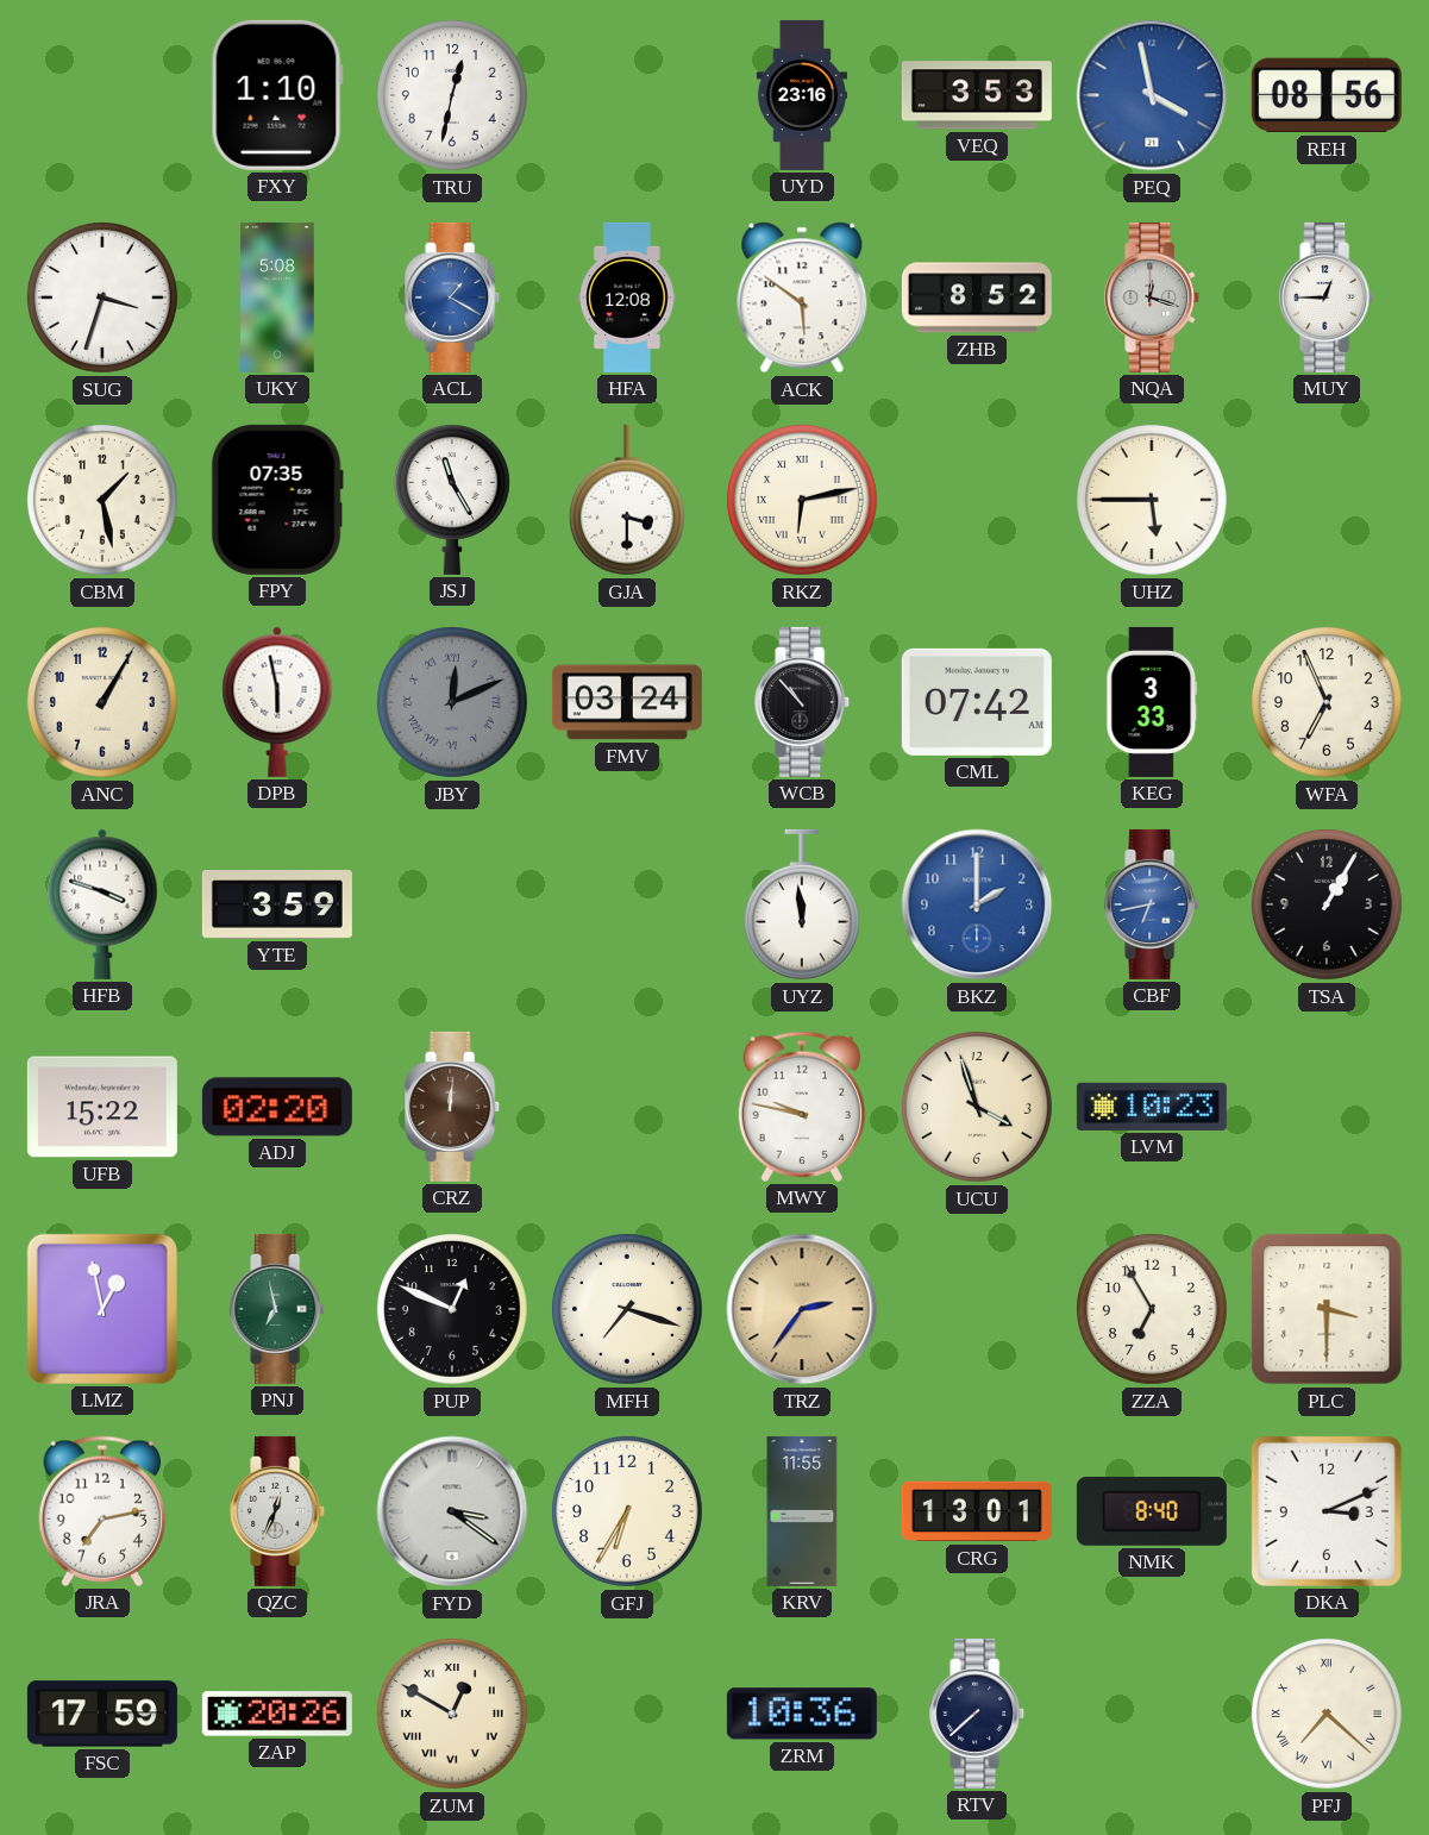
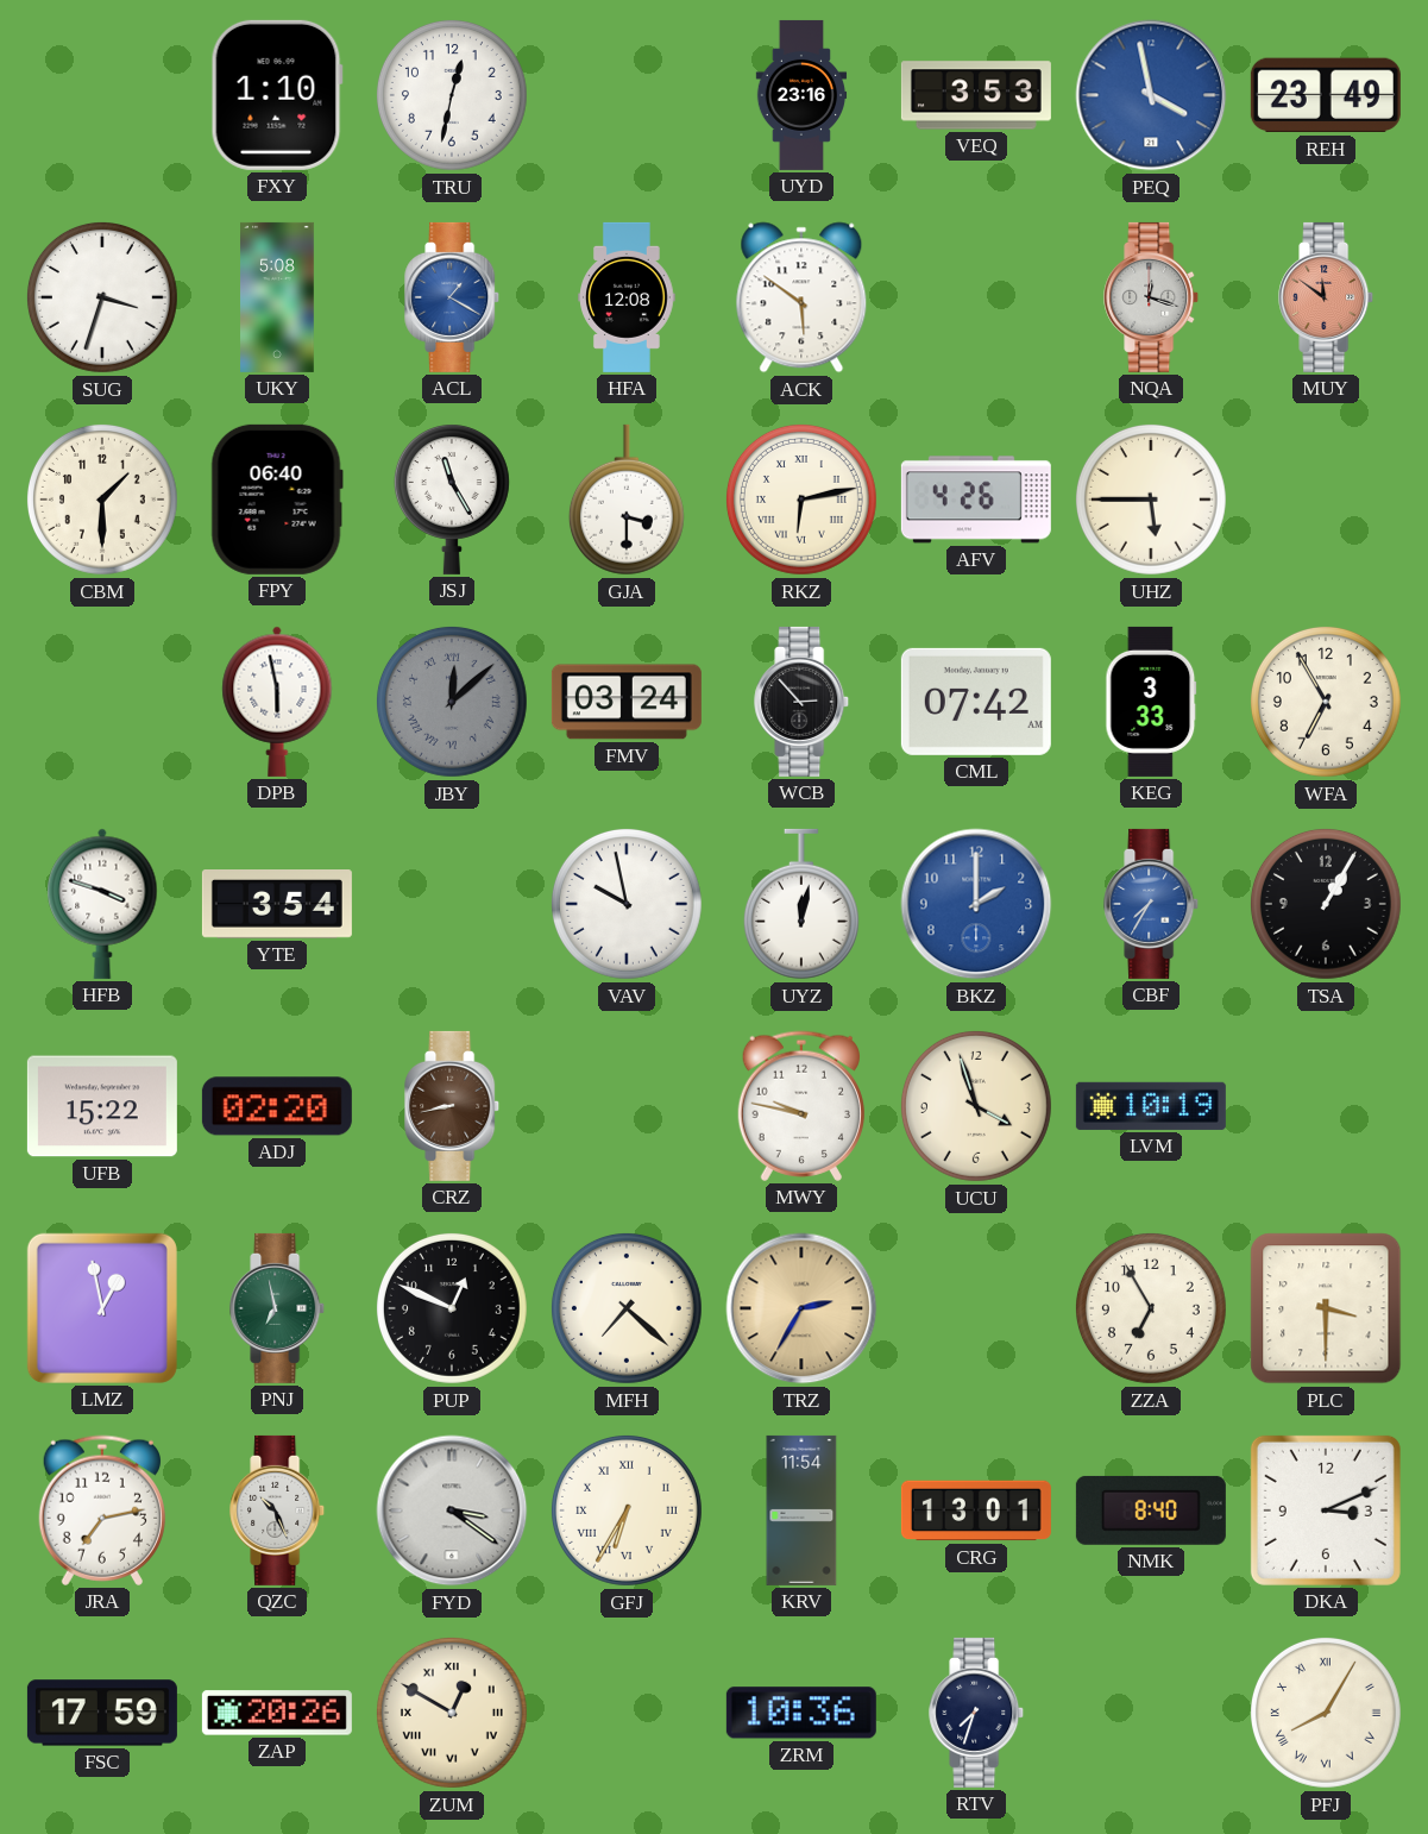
REH: 08:56 -> 23:49 (1326, 95)
ZHB: 8:52 -> none (977, 298)
MUY: 12:45 -> 11:51 (1327, 297)
MUY dial: white -> salmon (1327, 297)
CBM: 1:28 -> 1:30 (102, 500)
FPY: 07:35 -> 06:40 (277, 500)
AFV: none -> 4:26 (976, 500)
ANC: 1:05 -> none (102, 702)
JBY: 12:11 -> 12:08 (452, 702)
WCB: 10:53 -> 2:53 (803, 702)
WFA: 6:56 -> 6:55 (1326, 702)
YTE: 3:59 -> 3:54 (277, 905)
VAV: none -> 9:58 (627, 904)
UYZ: 11:59 -> 12:02 (801, 904)
CBF: 6:43 -> 7:35 (1152, 904)
CRZ: 12:01 -> 8:43 (453, 1106)
LVM: 10:23 -> 10:19 (1151, 1106)
MFH: 7:18 -> 7:22 (627, 1308)
TRZ: 2:36 -> 2:35 (801, 1308)
QZC: 12:34 -> 10:26 (278, 1510)
GFJ numerals: Arabic -> Roman (627, 1510)
KRV: 11:55 -> 11:54 (801, 1510)
RTV: 7:38 -> 7:33 (977, 1713)
PFJ: 7:22 -> 8:05 (1326, 1713)
